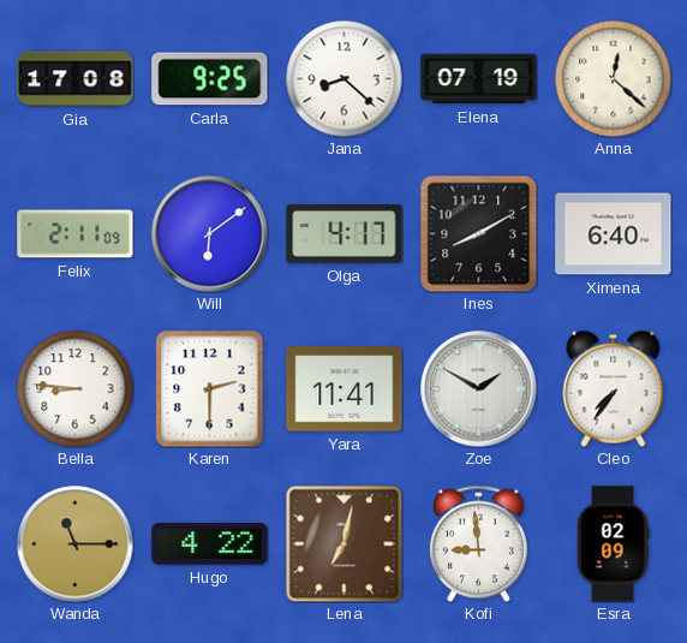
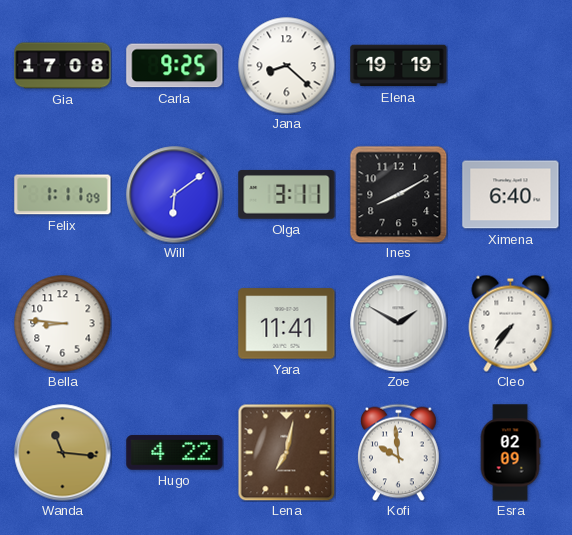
Elena: 07:19 -> 19:19 (399, 66)
Anna: 12:22 -> none (613, 78)
Felix: 2:11 -> 1:11 (63, 195)
Olga: 4:17 -> 3:11 (287, 195)
Karen: 2:30 -> none (210, 389)
Wanda: 11:15 -> 11:16 (63, 453)
Kofi: 8:59 -> 9:59 (399, 452)
